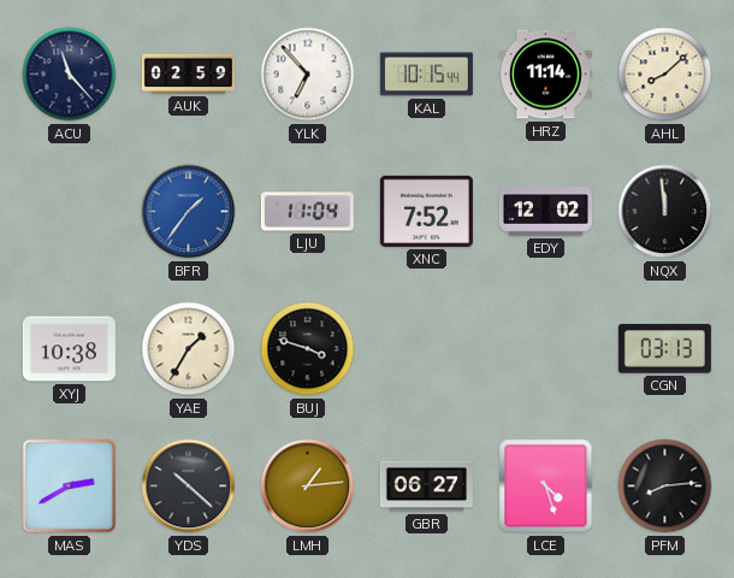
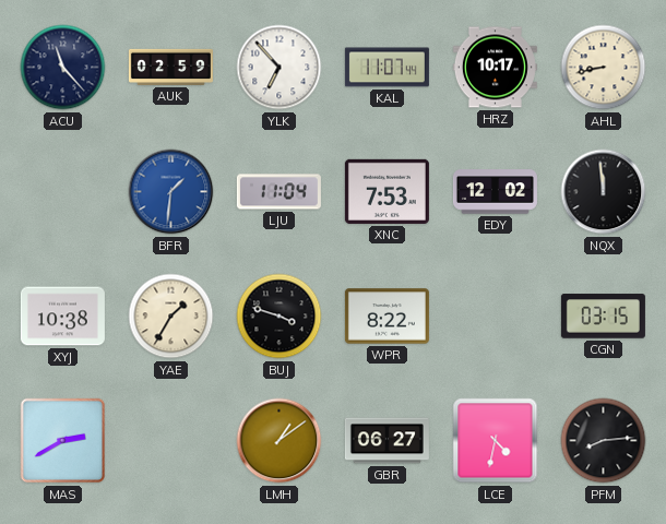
KAL: 10:15 -> 11:07 (386, 68)
HRZ: 11:14 -> 10:17 (495, 68)
AHL: 8:08 -> 8:43 (604, 68)
BFR: 1:36 -> 1:31 (171, 192)
XNC: 7:52 -> 7:53 (386, 191)
WPR: none -> 8:22 (386, 317)
CGN: 03:13 -> 03:15 (603, 317)
YDS: 10:22 -> none (189, 486)
LMH: 1:14 -> 1:09 (280, 441)
LCE: 4:27 -> 4:32 (496, 441)
